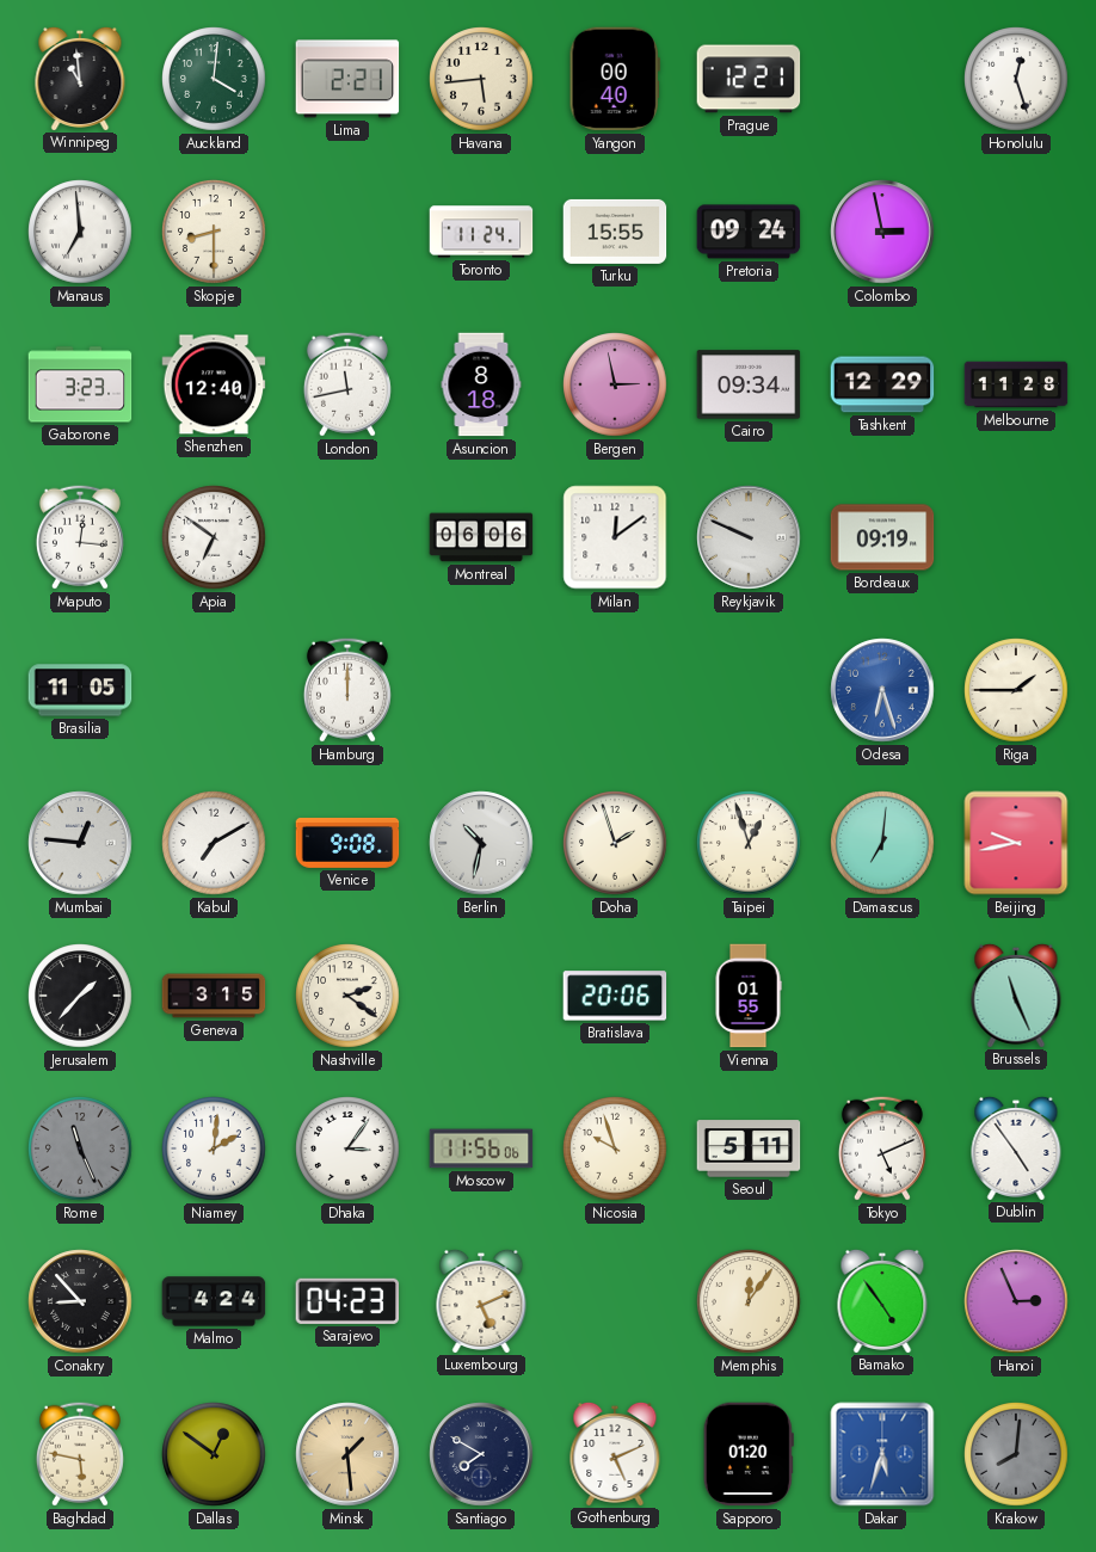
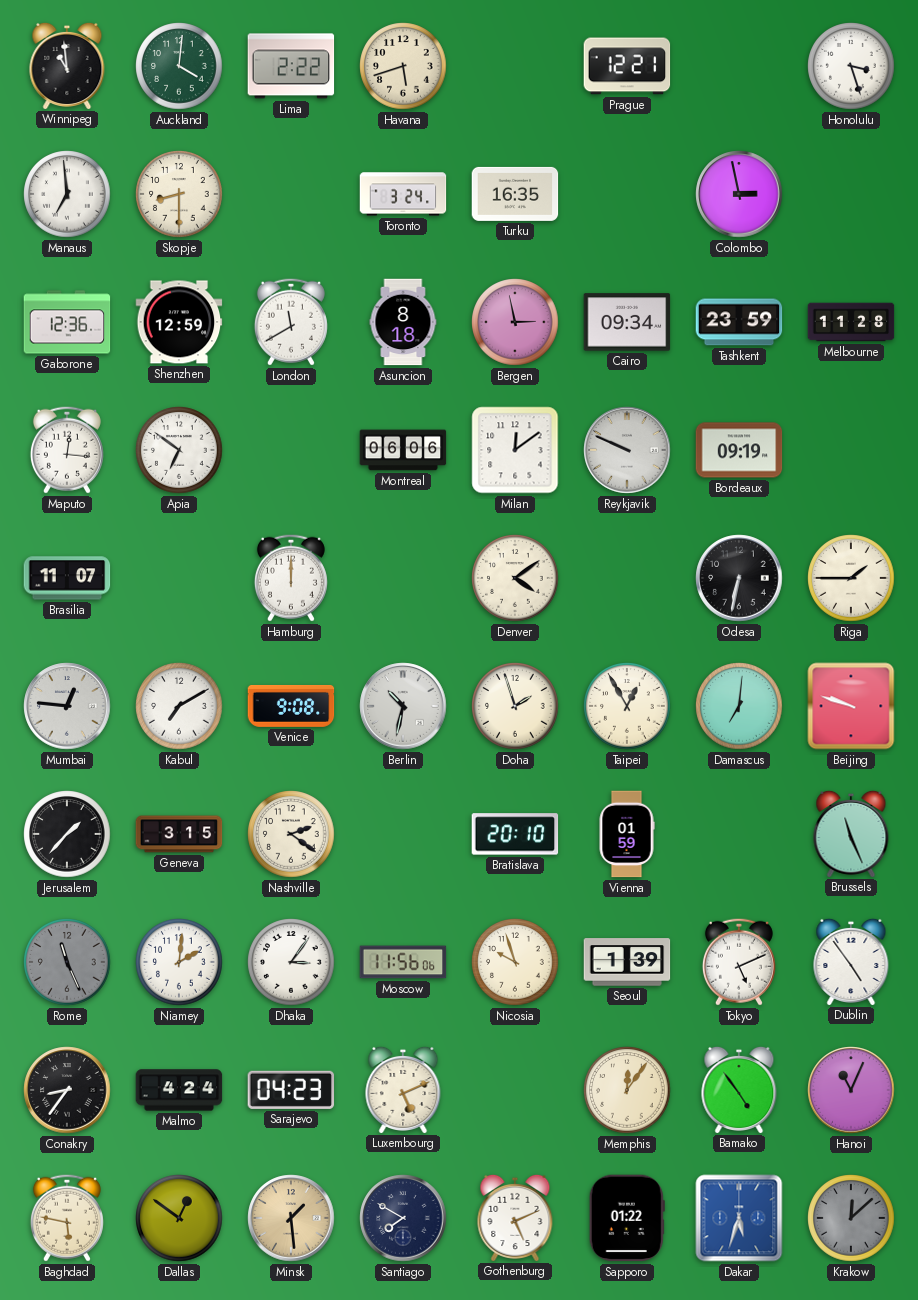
Lima: 2:21 -> 2:22 (291, 66)
Havana: 5:44 -> 5:42 (403, 66)
Yangon: 00:40 -> none (615, 79)
Honolulu: 12:27 -> 3:27 (851, 66)
Toronto: 11:24 -> 3:24 (403, 194)
Turku: 15:55 -> 16:35 (515, 194)
Pretoria: 09:24 -> none (749, 232)
Gaborone: 3:23 -> 12:36 (67, 322)
Shenzhen: 12:40 -> 12:59 (179, 322)
London: 11:43 -> 11:40 (291, 322)
Tashkent: 12:29 -> 23:59 (739, 322)
Brasilia: 11:05 -> 11:07 (67, 578)
Denver: none -> 4:09 (515, 578)
Odesa: 6:27 -> 6:32 (739, 578)
Odesa dial: blue -> black (739, 578)
Taipei: 12:57 -> 12:55 (627, 706)
Beijing: 9:43 -> 9:48 (851, 706)
Bratislava: 20:06 -> 20:10 (515, 834)
Vienna: 01:55 -> 01:59 (627, 834)
Seoul: 5:11 -> 1:39 (627, 962)
Conakry: 8:53 -> 8:36 (67, 1090)
Hanoi: 2:56 -> 11:04 (851, 1090)
Sapporo: 01:20 -> 01:22 (627, 1218)
Krakow: 8:01 -> 12:08 (851, 1218)
